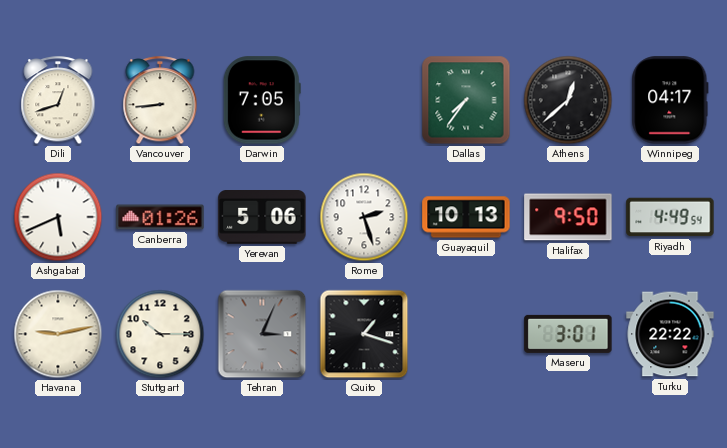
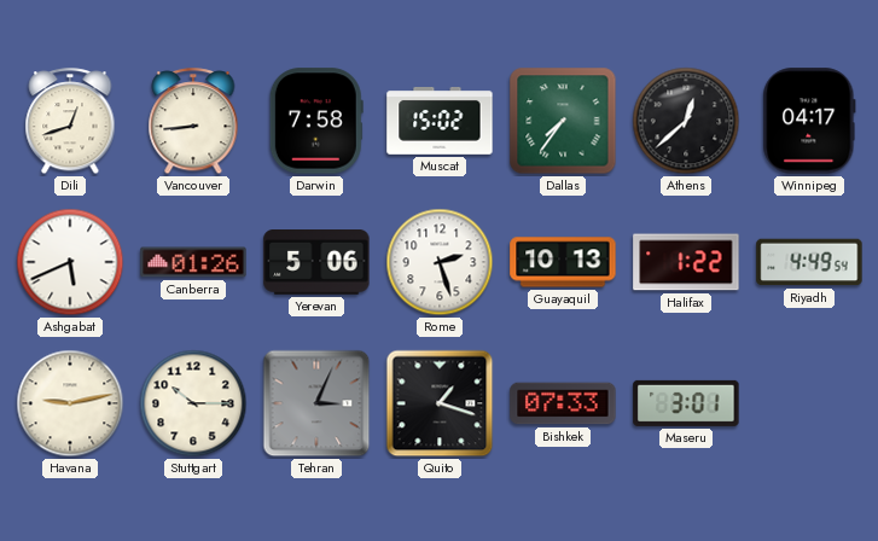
Darwin: 7:05 -> 7:58 (316, 121)
Muscat: none -> 15:02 (440, 122)
Halifax: 9:50 -> 1:22 (686, 262)
Bishkek: none -> 07:33 (563, 403)
Turku: 22:22 -> none (670, 334)
